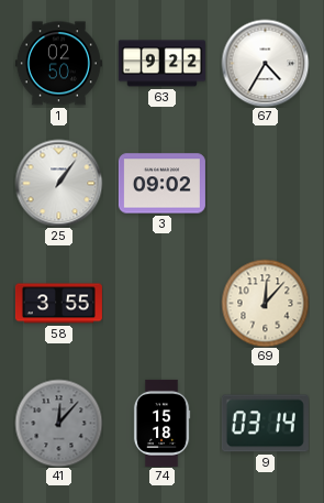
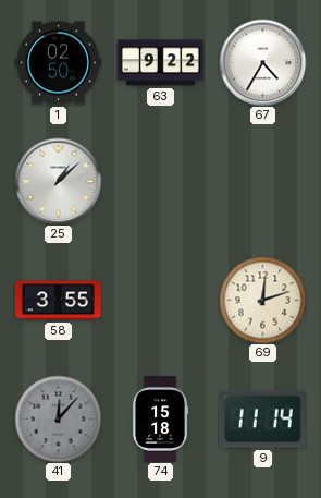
25: 1:06 -> 1:08 (58, 181)
3: 09:02 -> none (161, 184)
69: 12:07 -> 12:12 (262, 300)
9: 03:14 -> 11:14 (262, 420)
